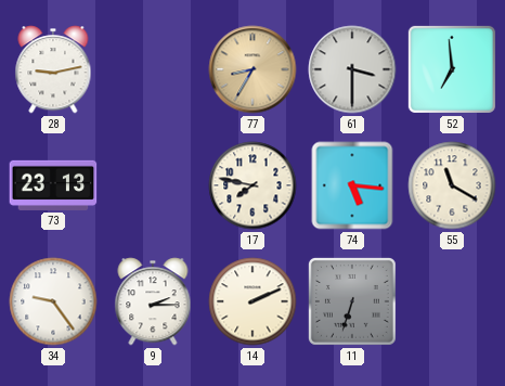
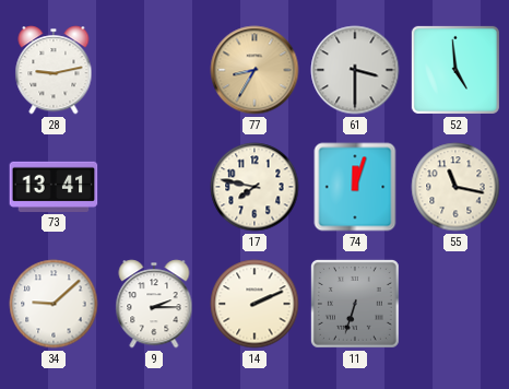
52: 6:59 -> 4:59 (455, 70)
73: 23:13 -> 13:41 (54, 187)
74: 5:16 -> 12:03 (355, 187)
55: 11:20 -> 11:17 (455, 187)
34: 9:24 -> 9:08 (54, 304)
